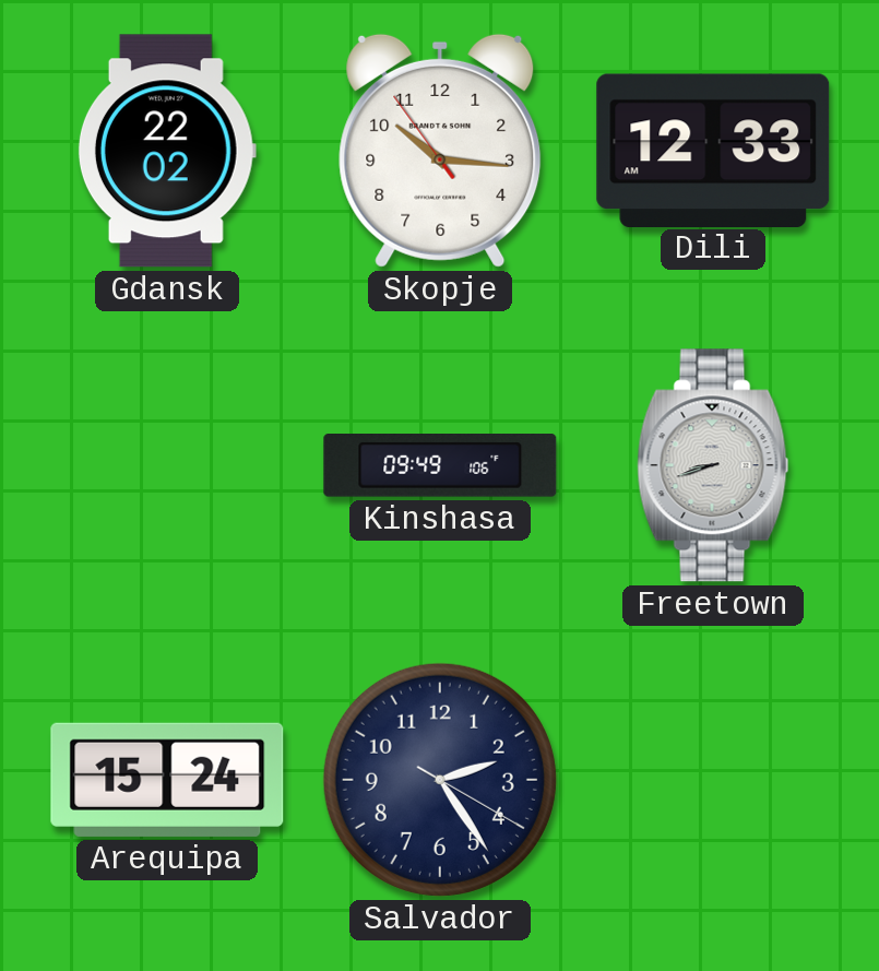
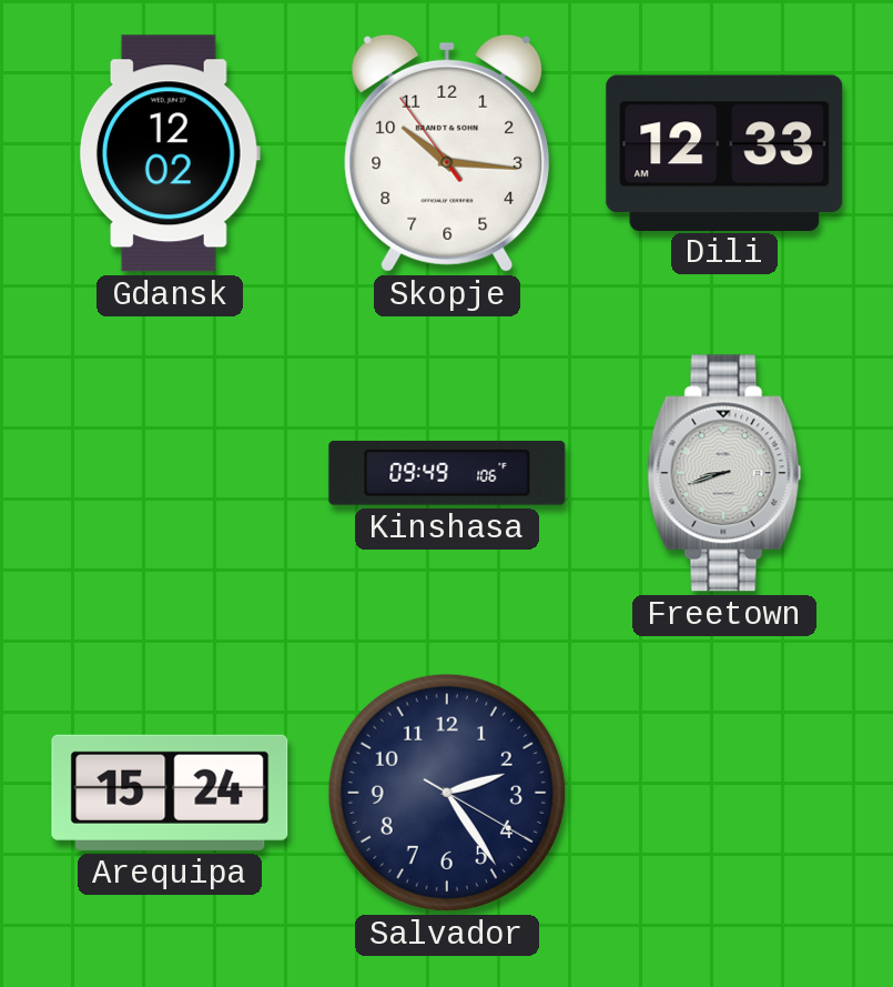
Gdansk: 22:02 -> 12:02 (170, 153)
